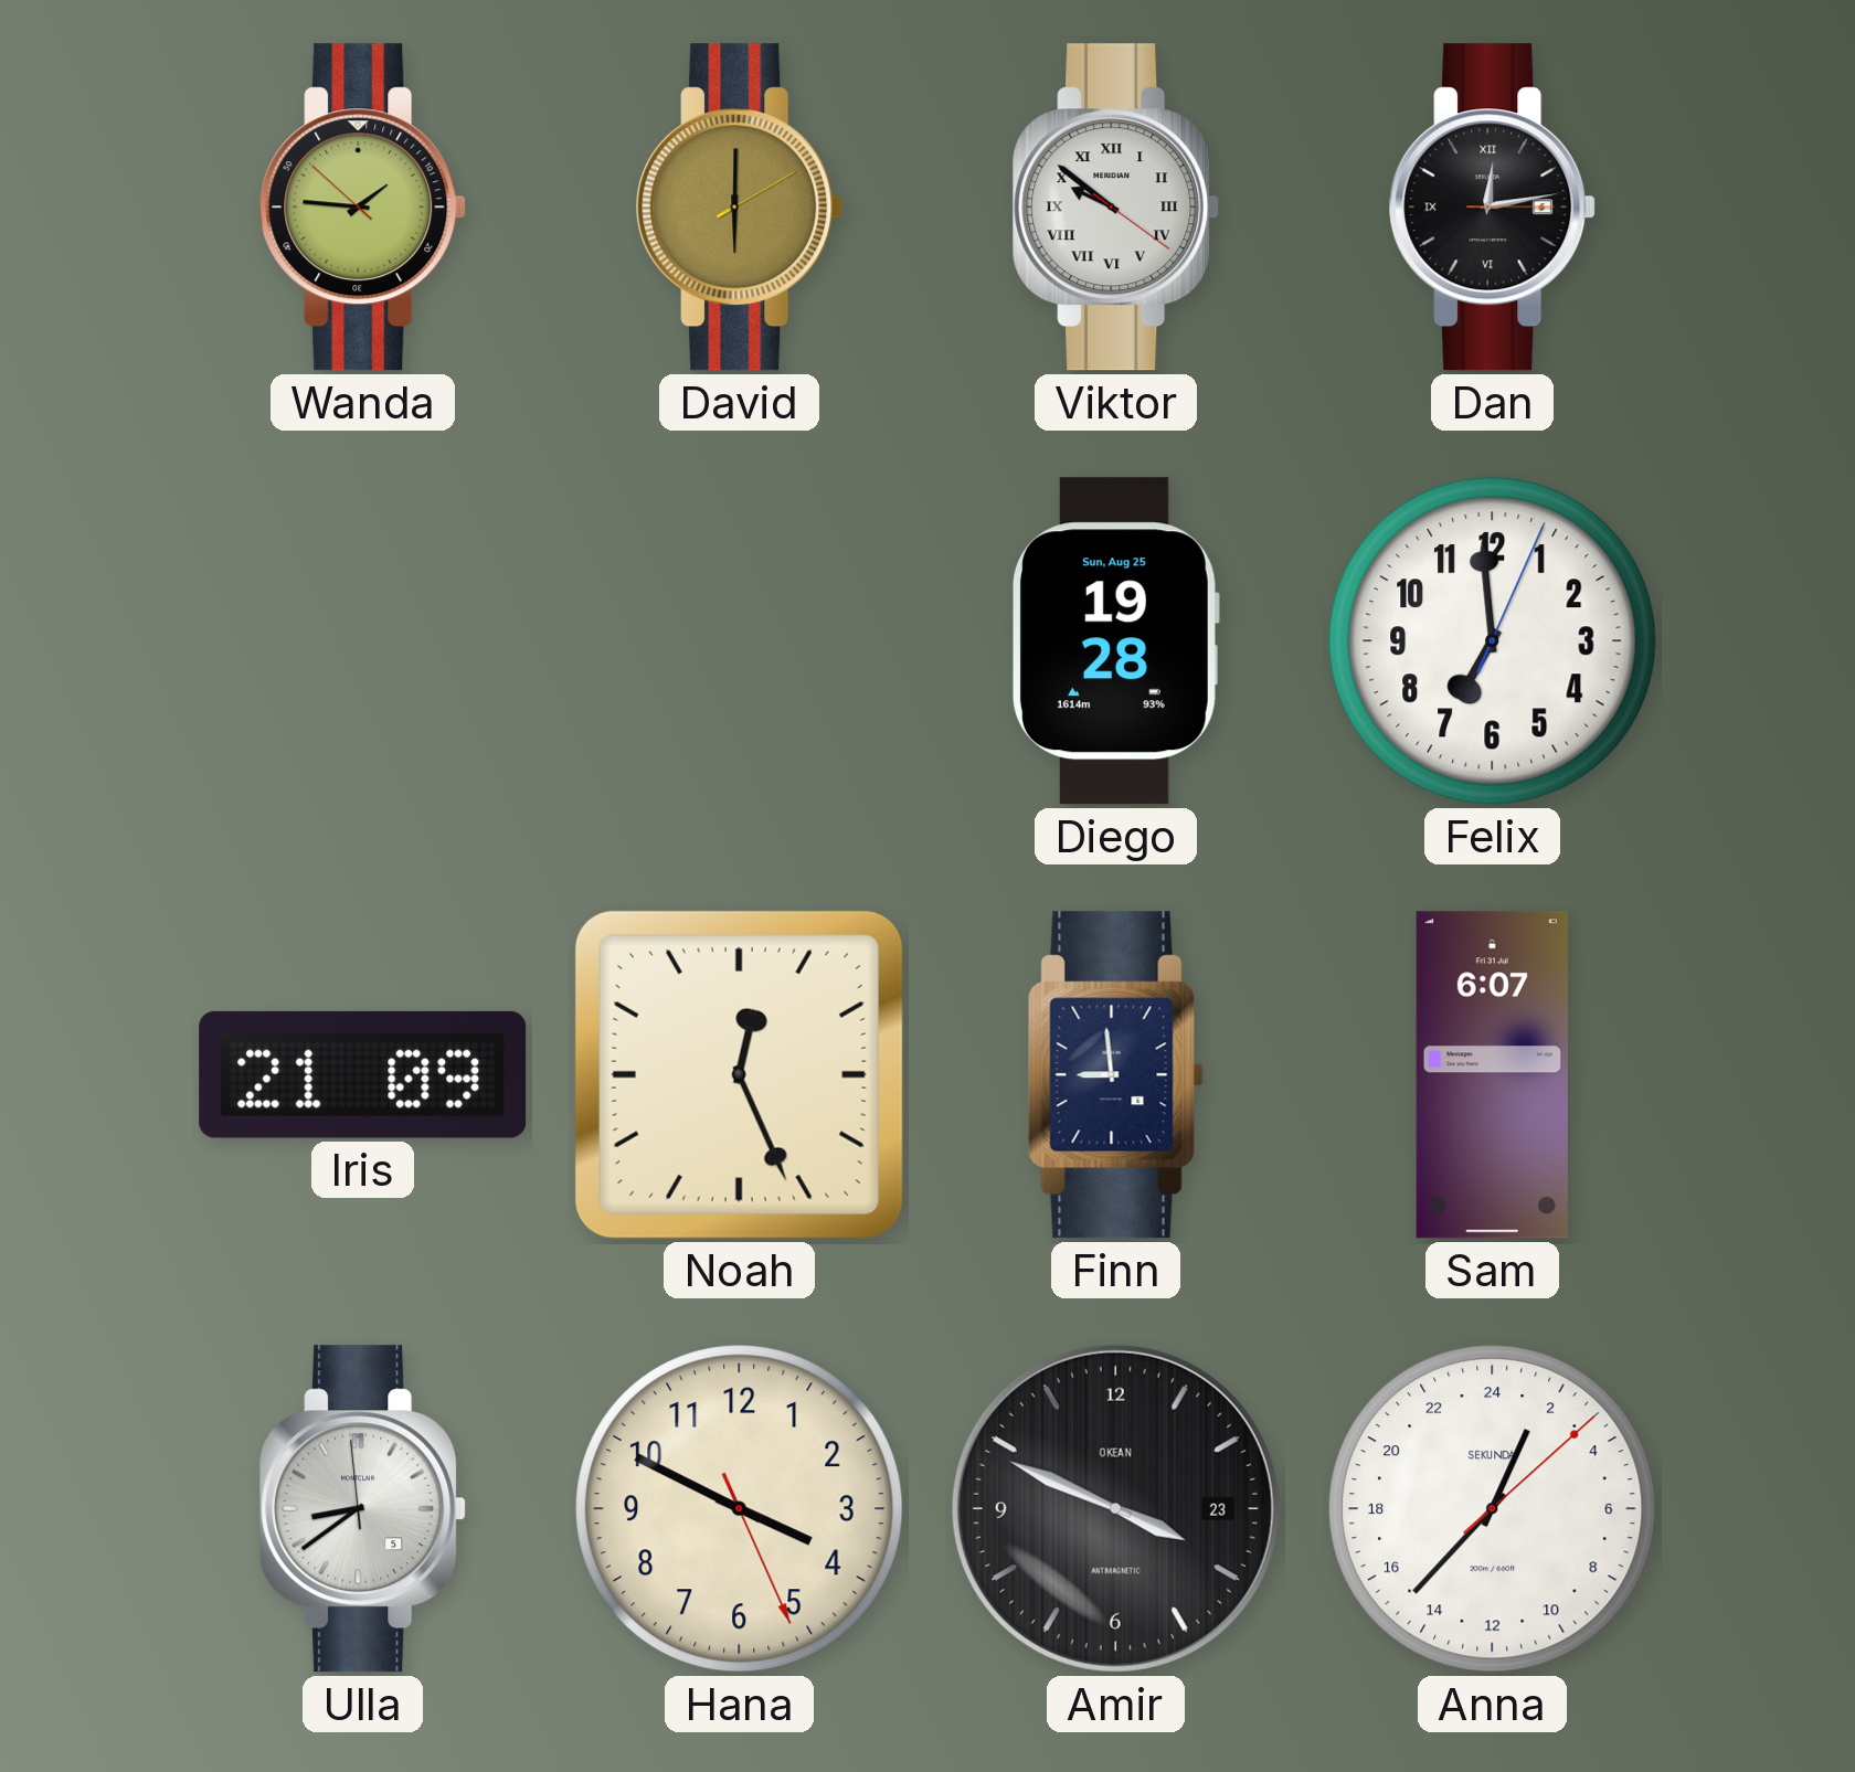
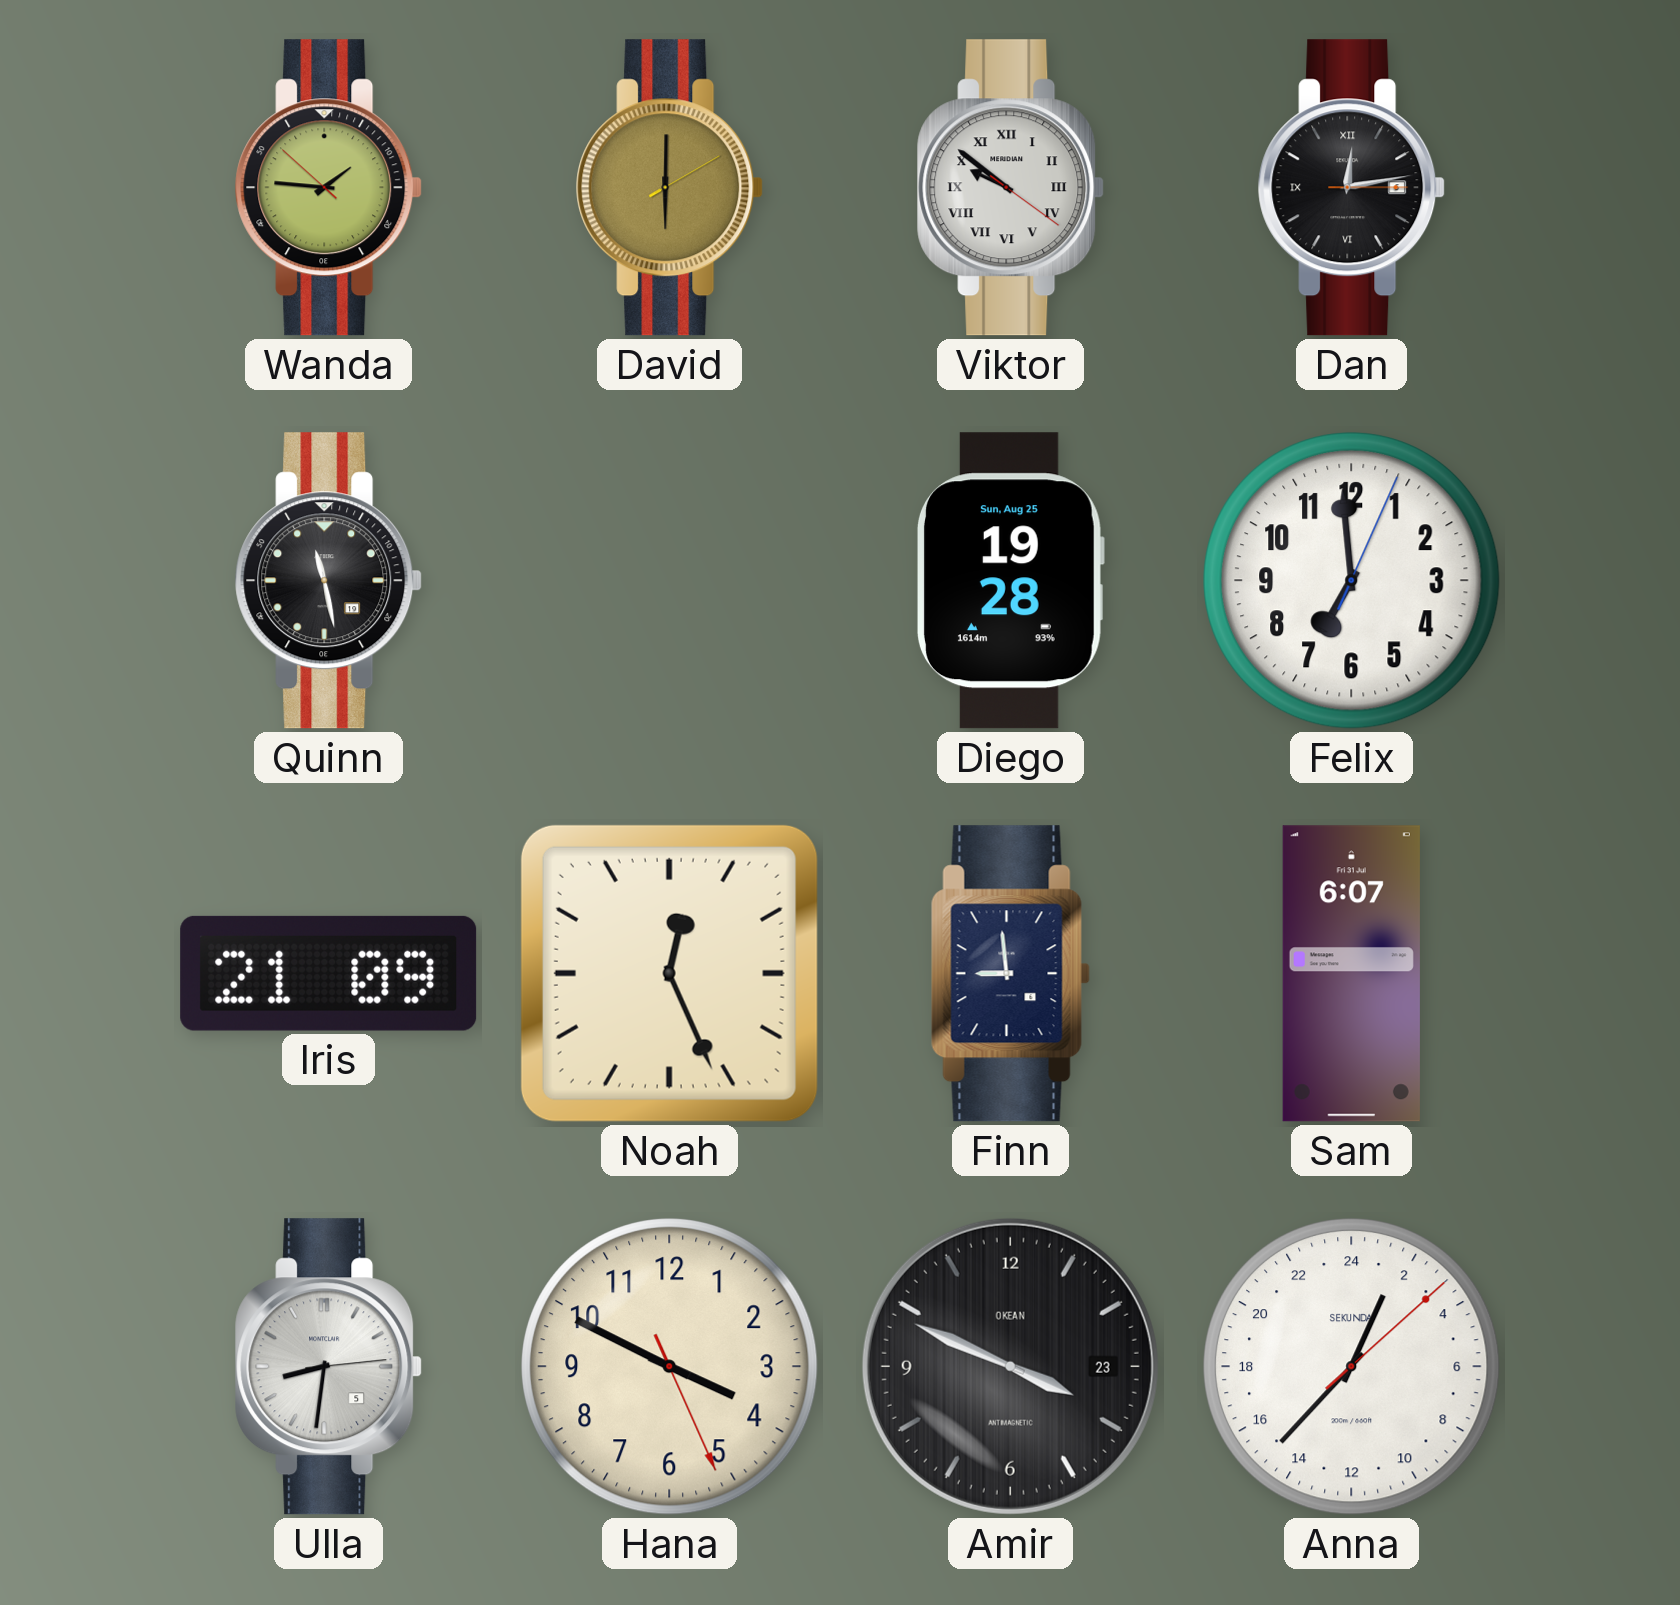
Quinn: none -> 11:28 (329, 581)
Ulla: 8:38 -> 8:31 (329, 1367)
